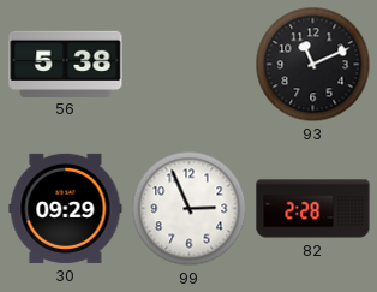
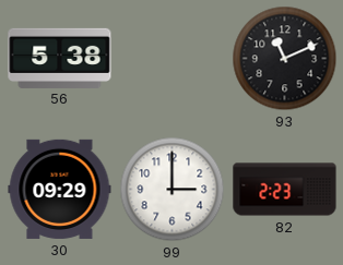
99: 2:56 -> 3:00 (173, 190)
82: 2:28 -> 2:23 (285, 190)
